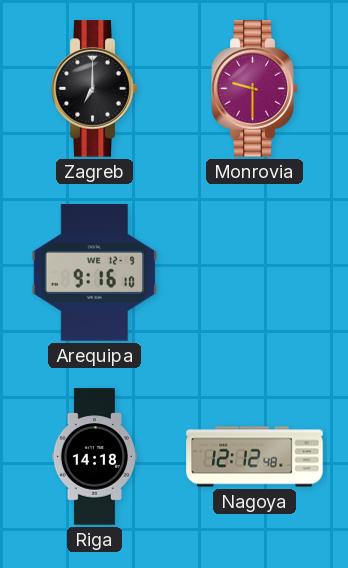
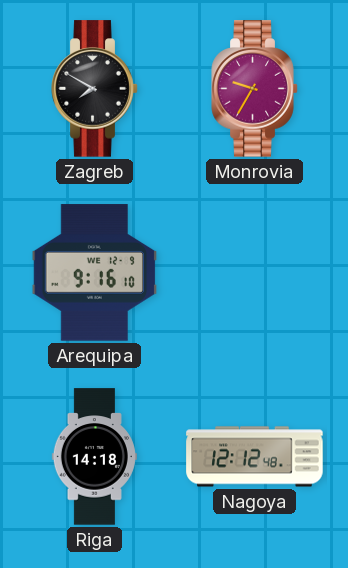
Zagreb: 7:00 -> 7:50 (95, 89)
Monrovia: 9:30 -> 9:35 (255, 89)
